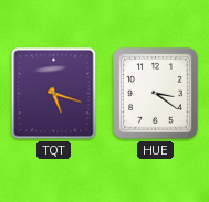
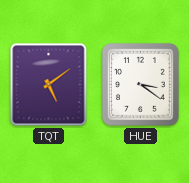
TQT: 5:18 -> 5:09 (49, 85)
